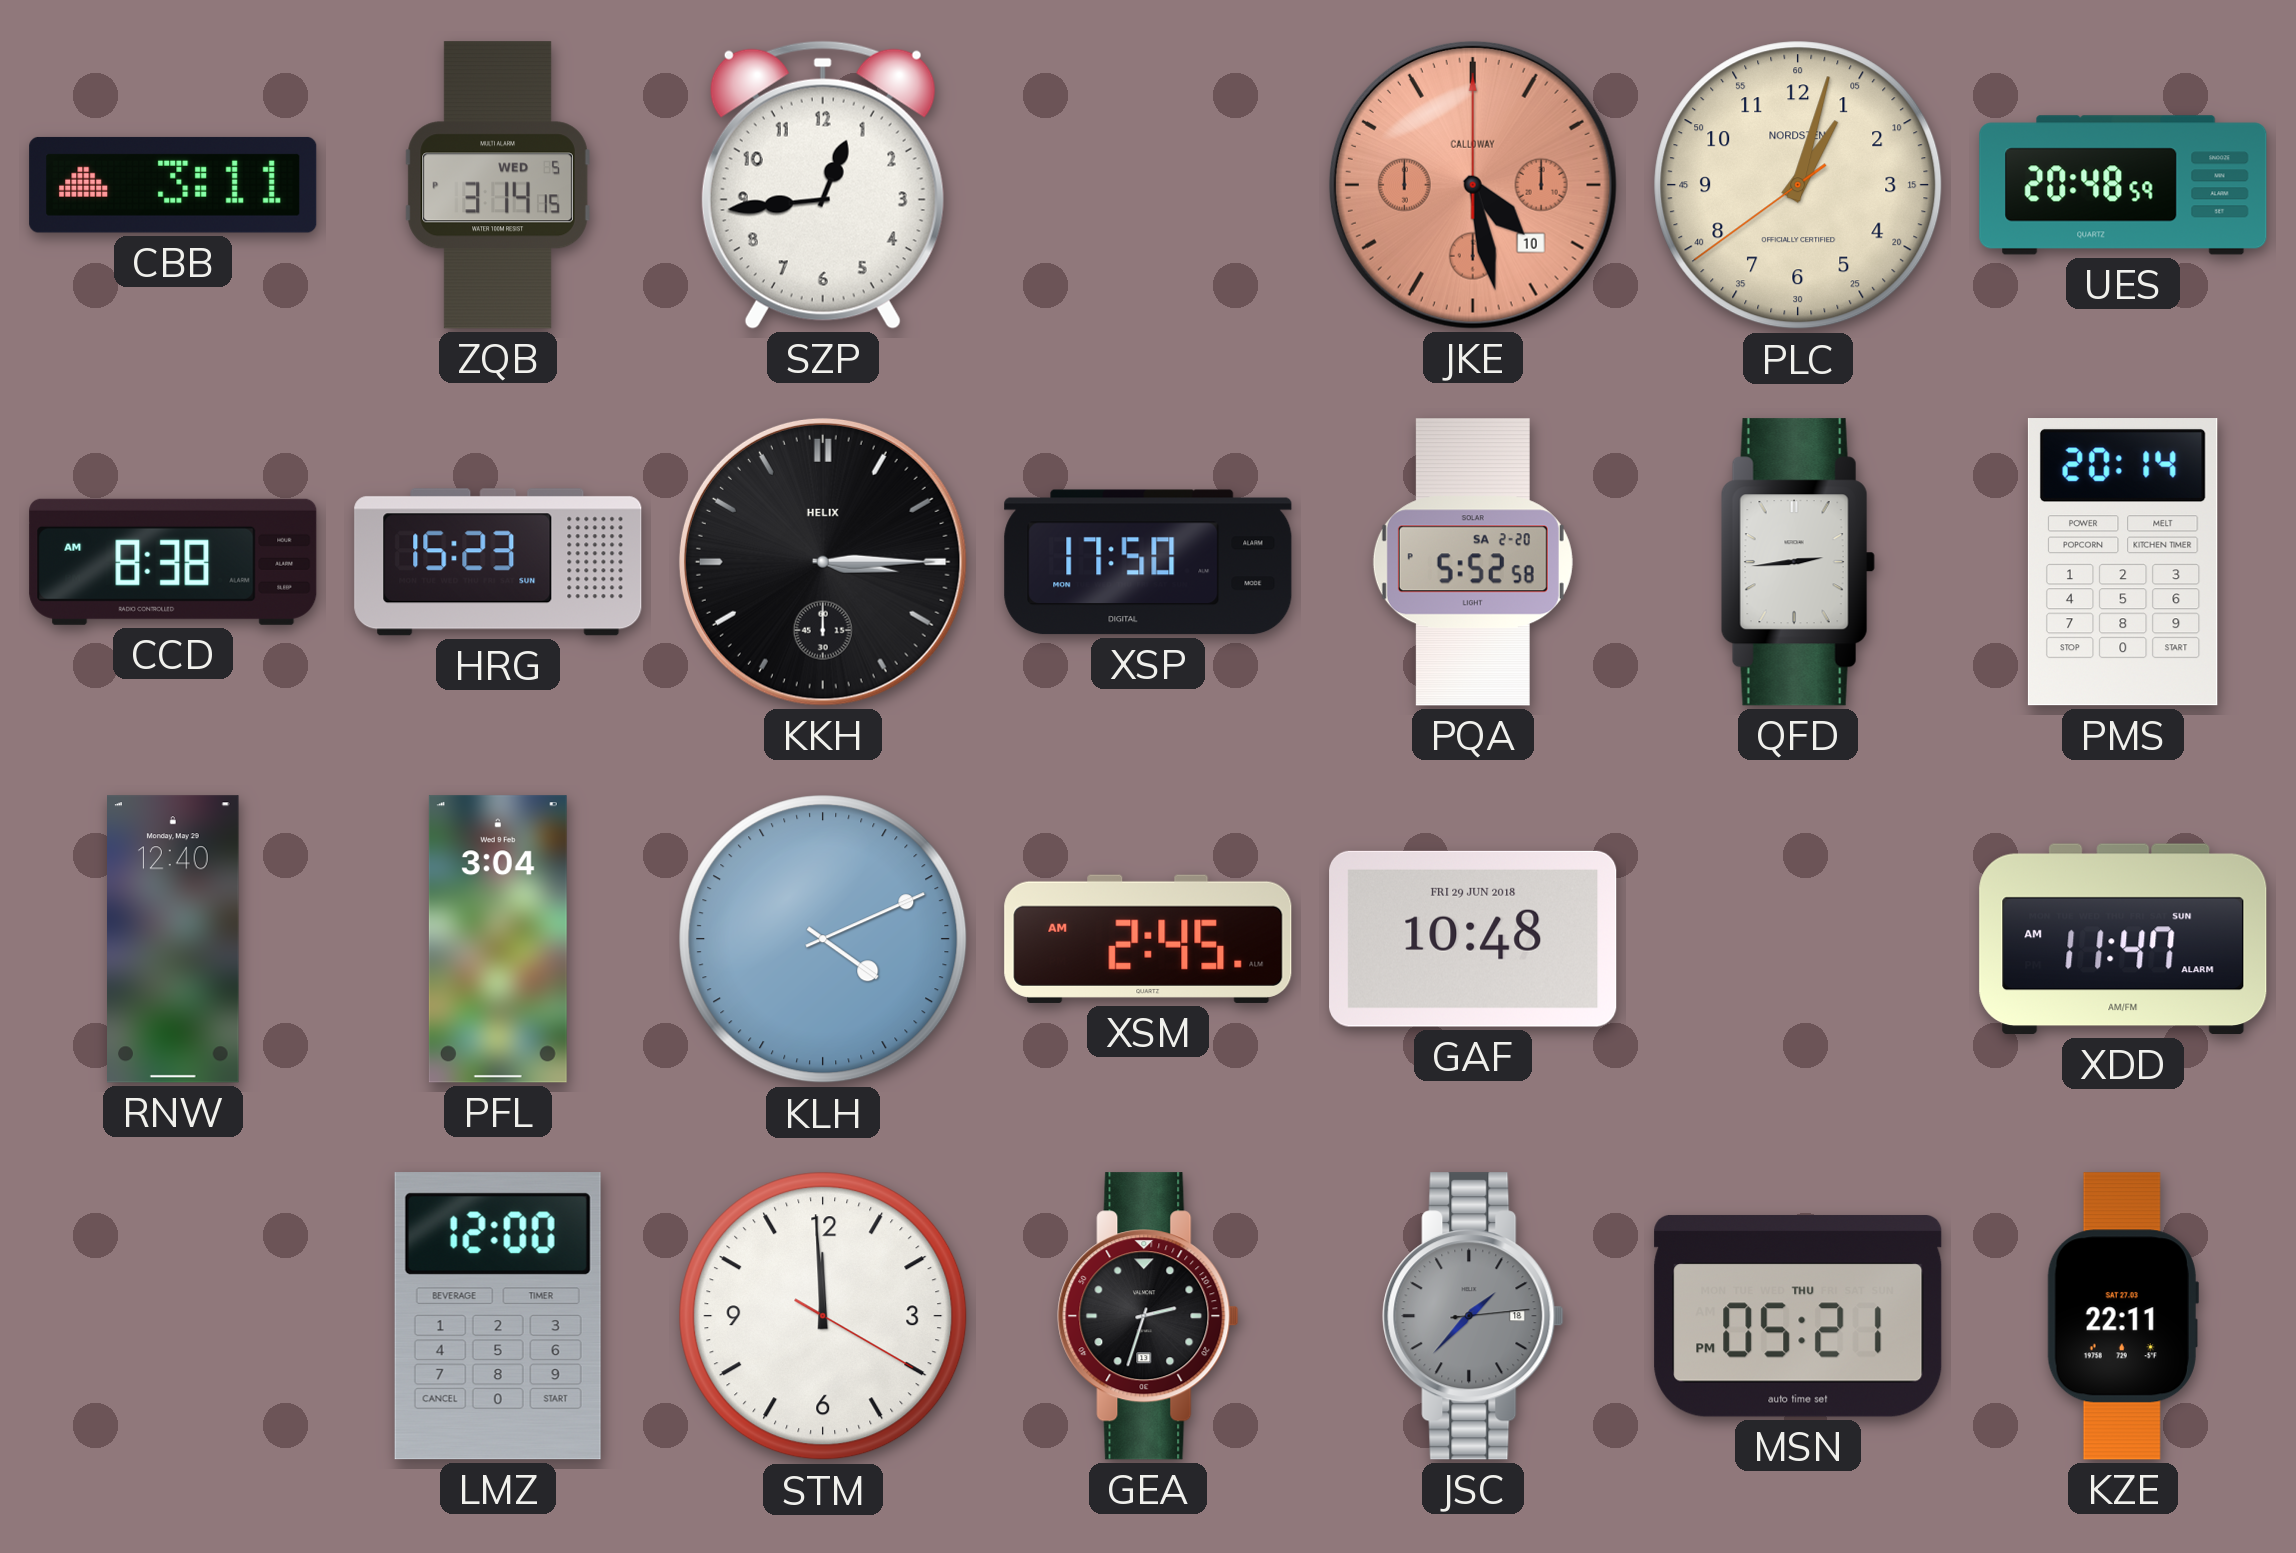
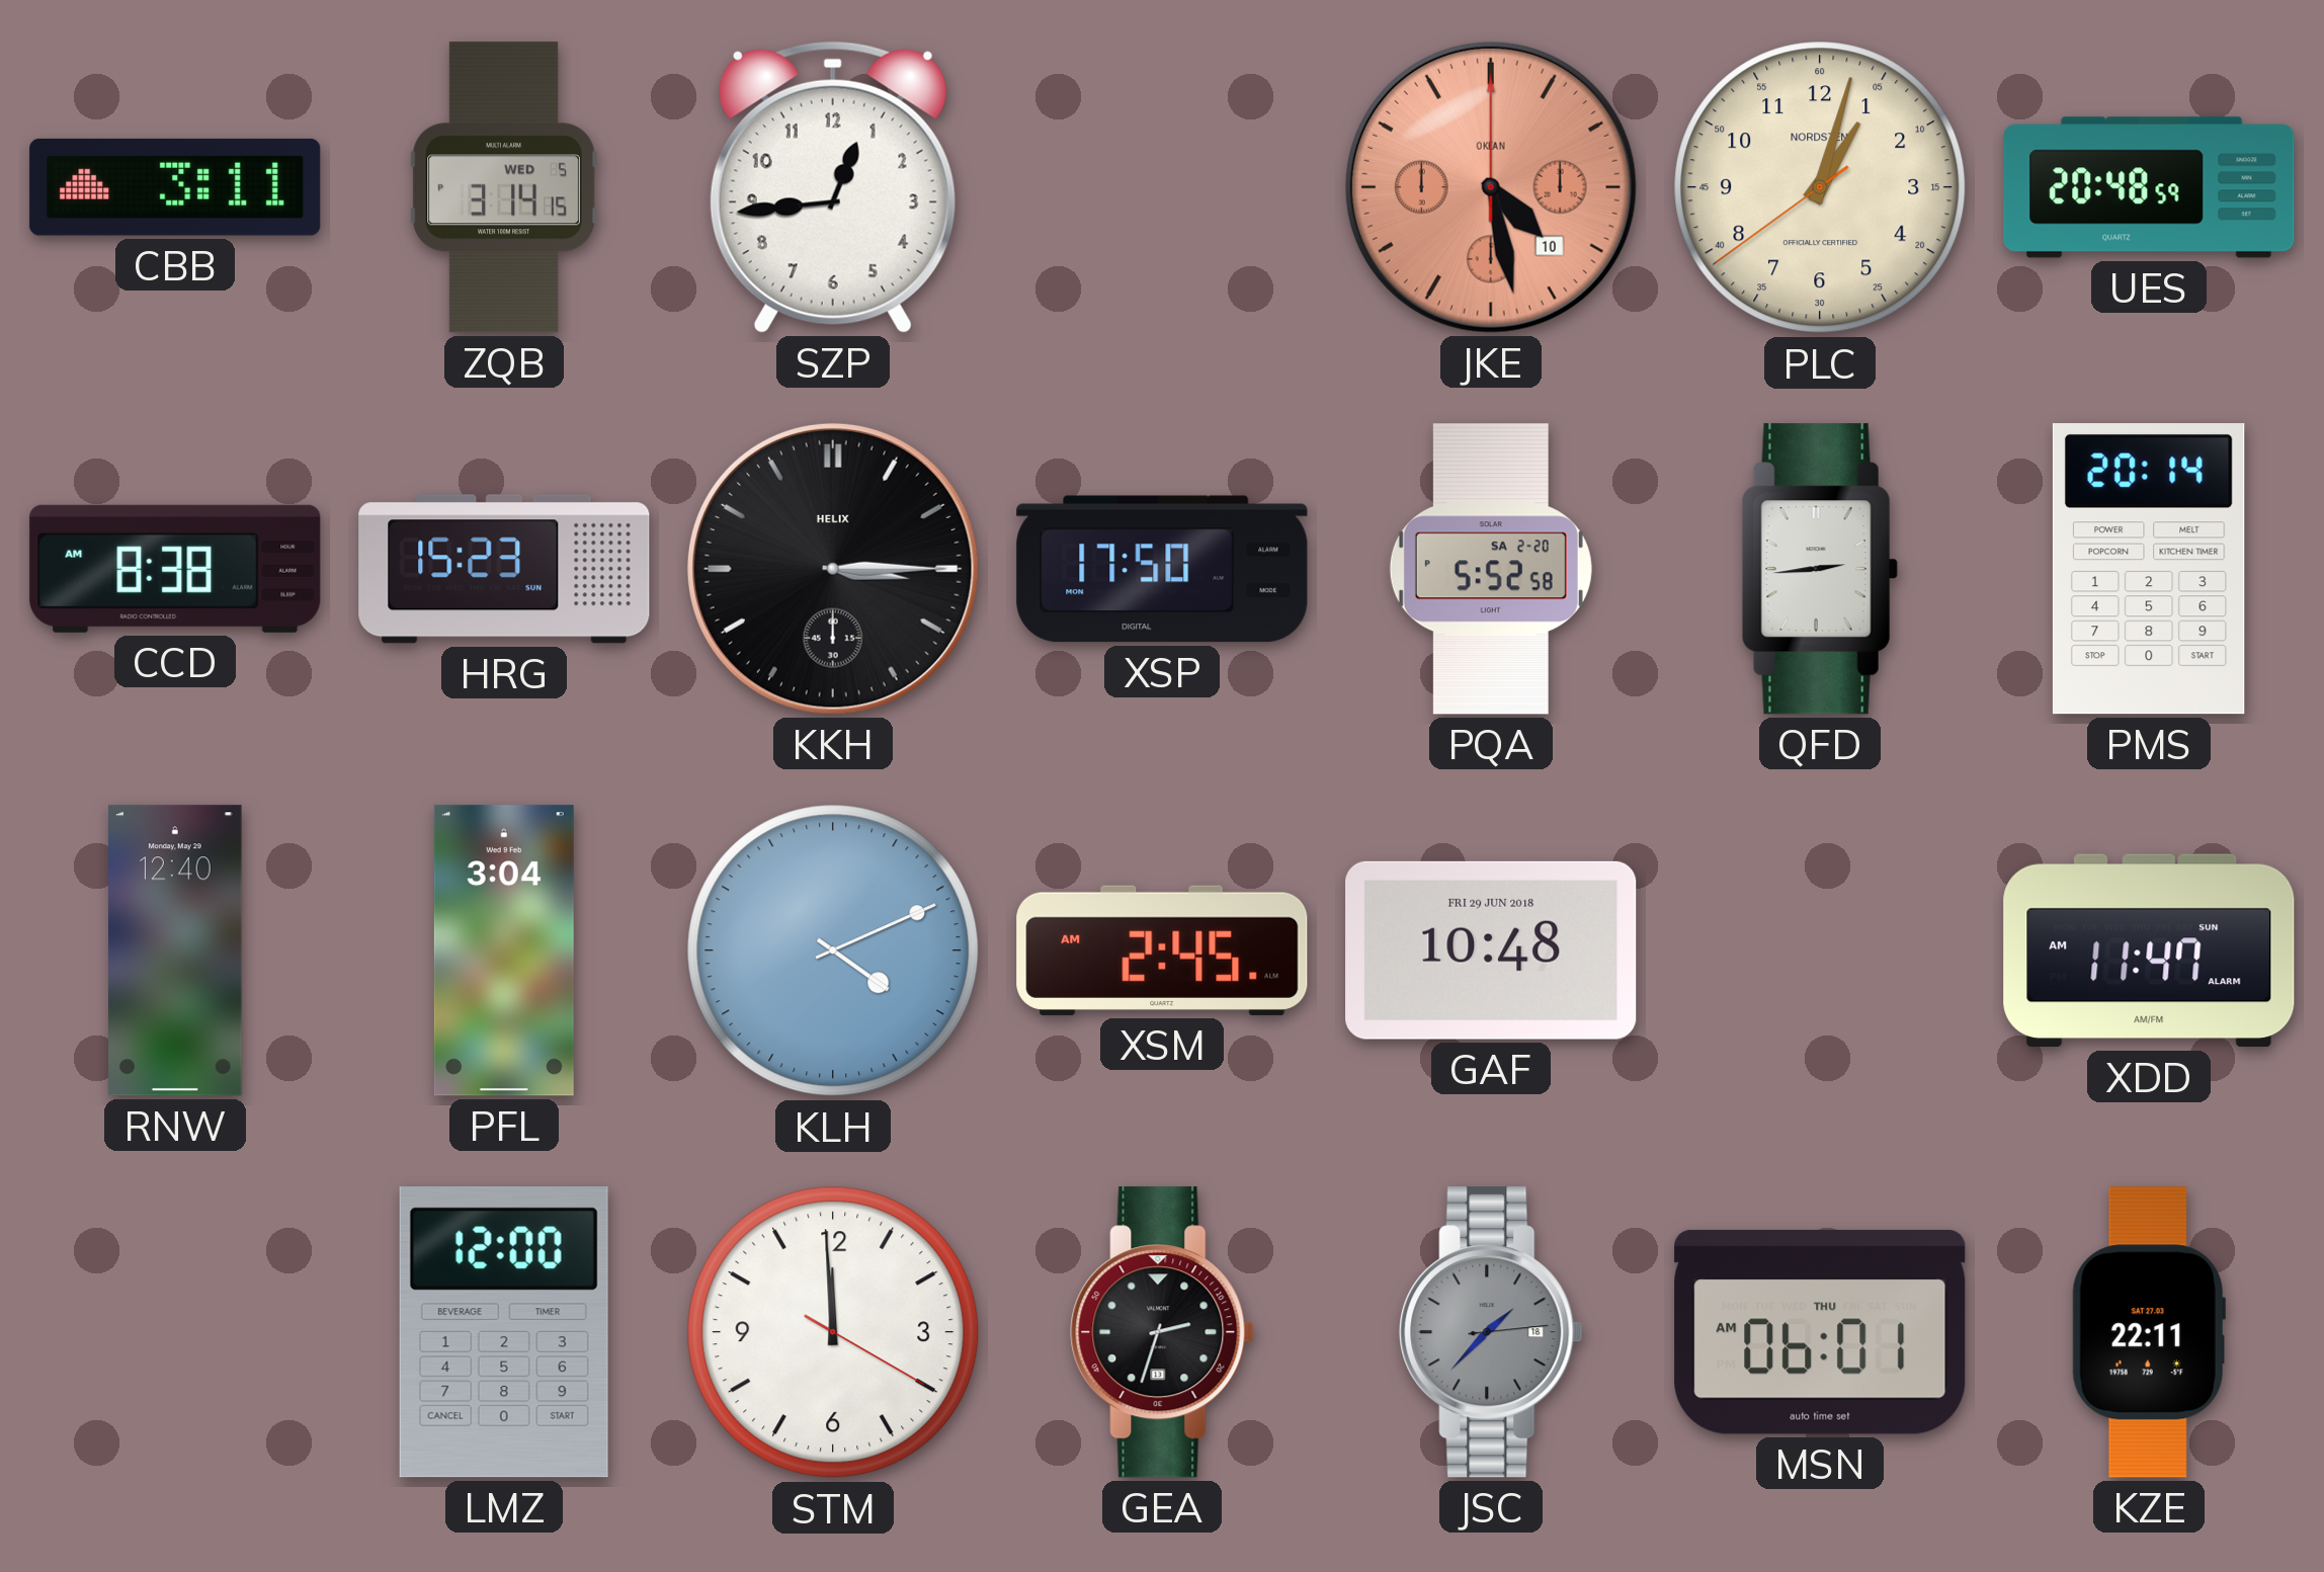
JKE brand: CALLOWAY -> OKEAN (1491, 187)
MSN: 05:21 -> 06:01 (1820, 1332)
